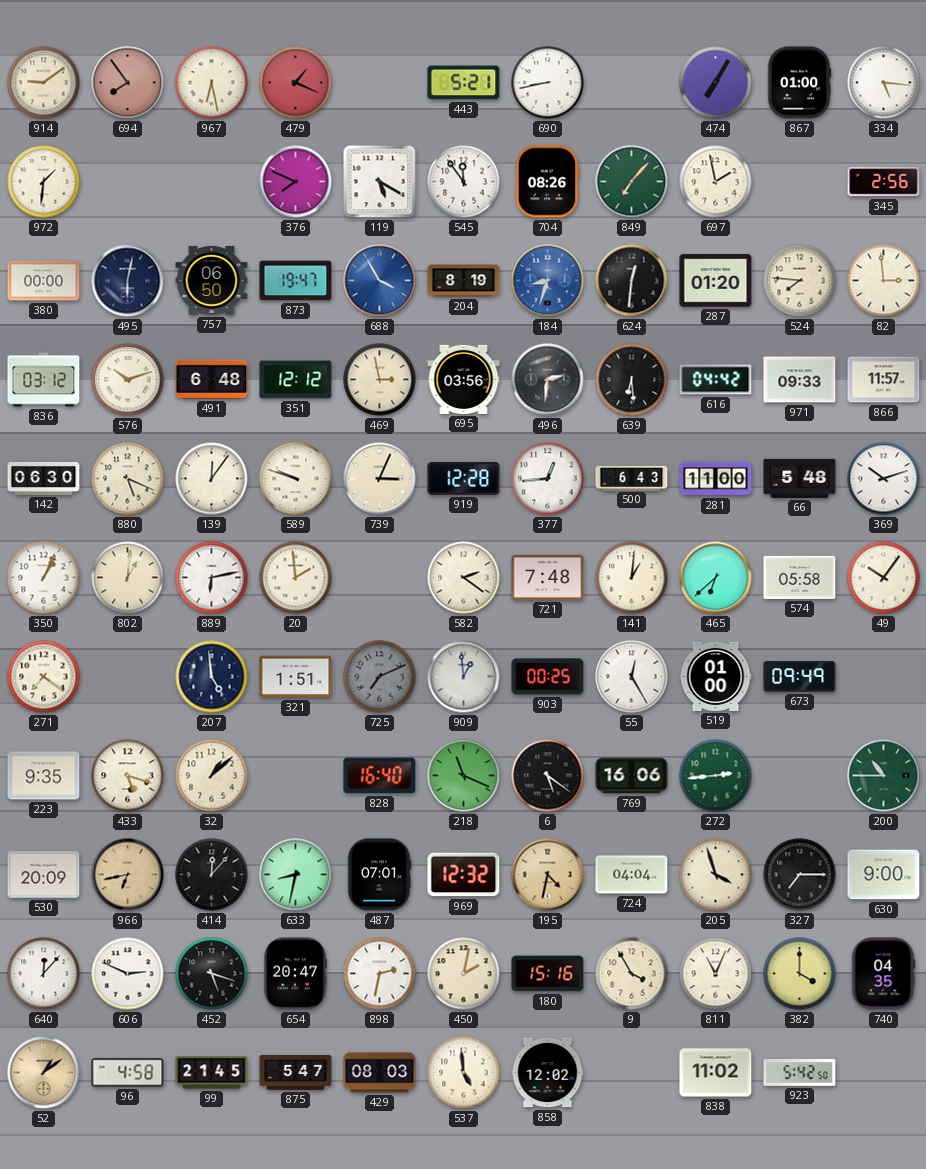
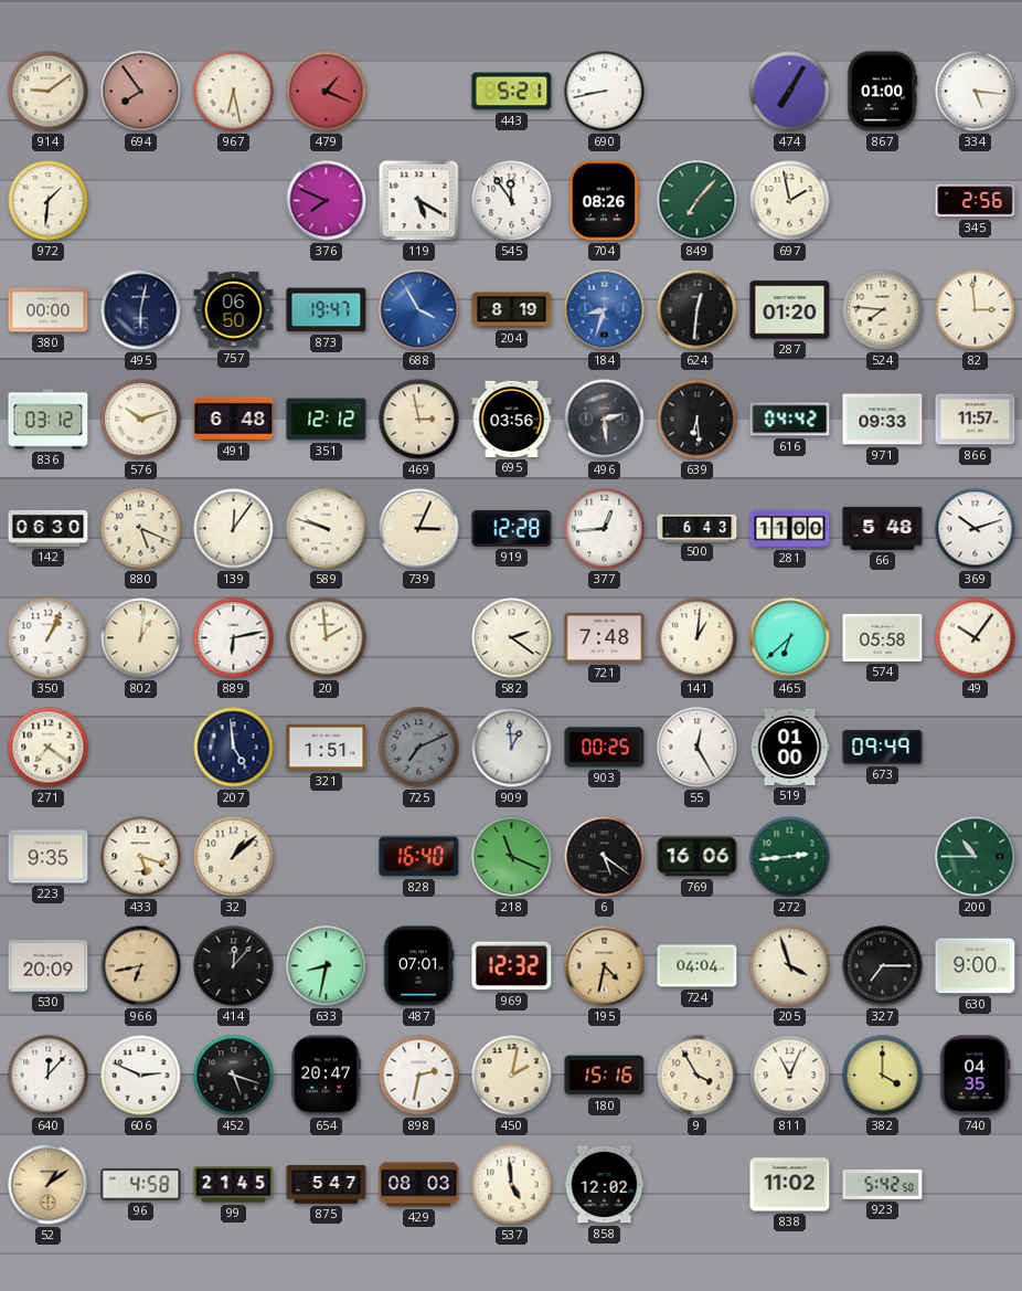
496: 2:31 -> 2:29 (605, 420)
